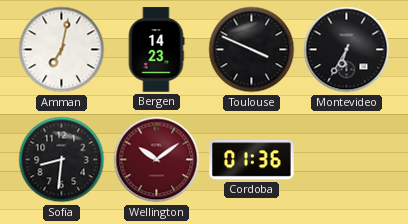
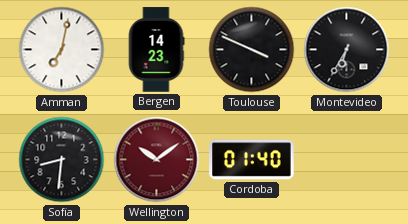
Cordoba: 01:36 -> 01:40 (252, 160)
